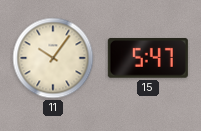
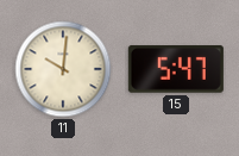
11: 10:06 -> 10:01 (63, 69)
